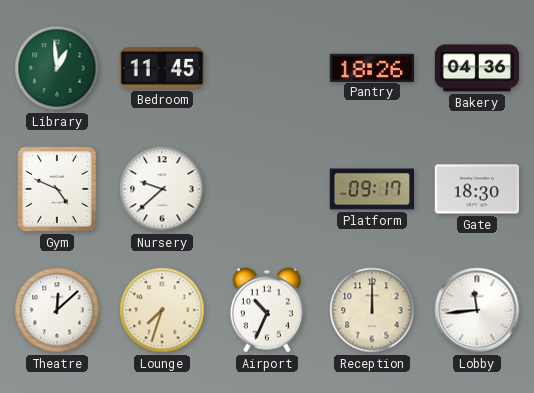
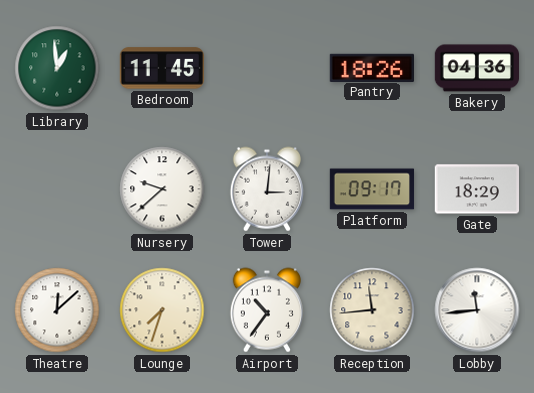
Gym: 4:49 -> none (57, 189)
Tower: none -> 3:01 (267, 189)
Gate: 18:30 -> 18:29 (476, 189)
Airport: 10:34 -> 10:36 (267, 310)
Reception: 12:00 -> 11:44 (372, 310)
